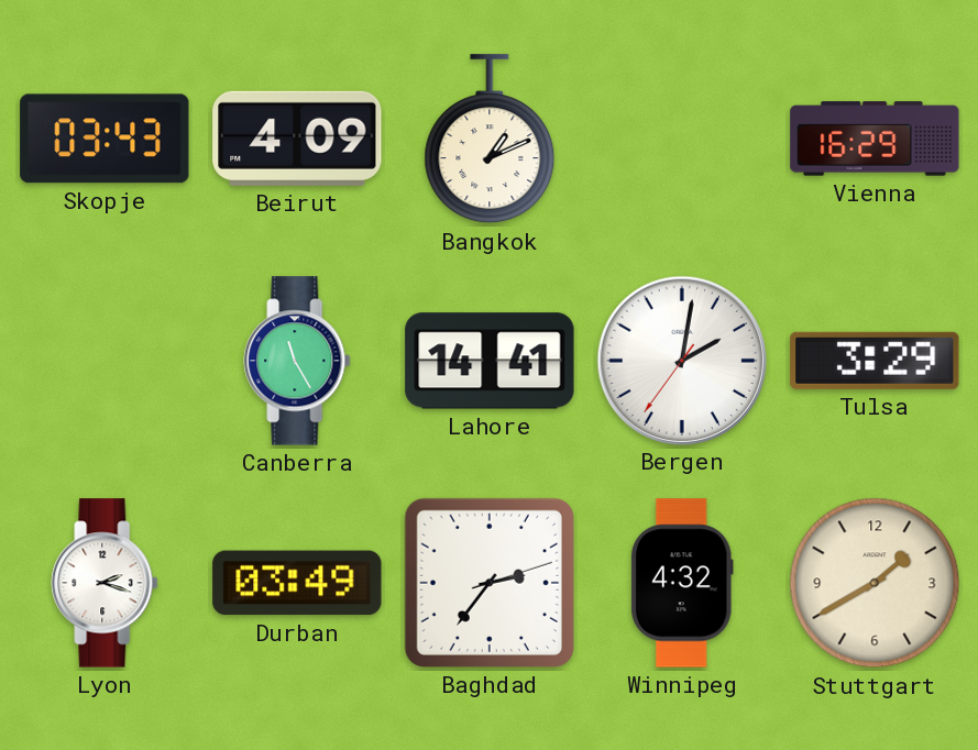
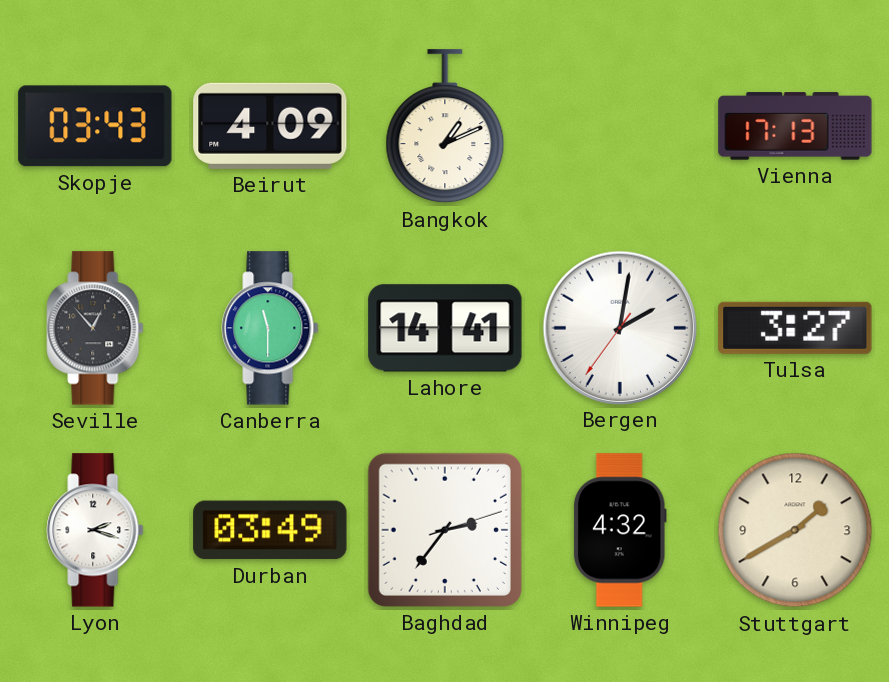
Vienna: 16:29 -> 17:13 (795, 126)
Seville: none -> 12:53 (95, 328)
Canberra: 11:25 -> 11:30 (270, 328)
Tulsa: 3:29 -> 3:27 (795, 328)
